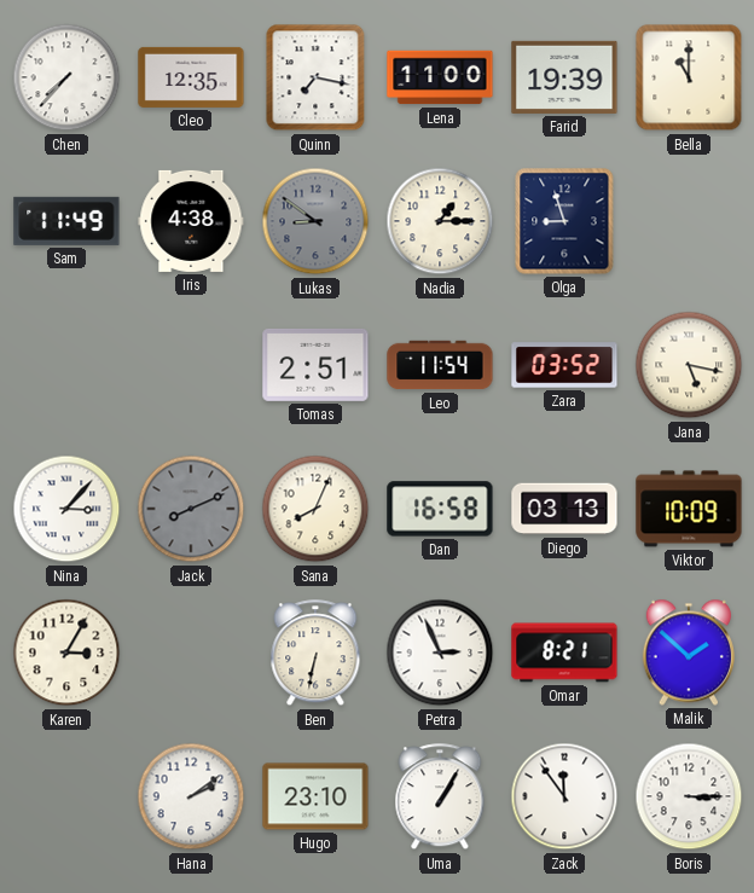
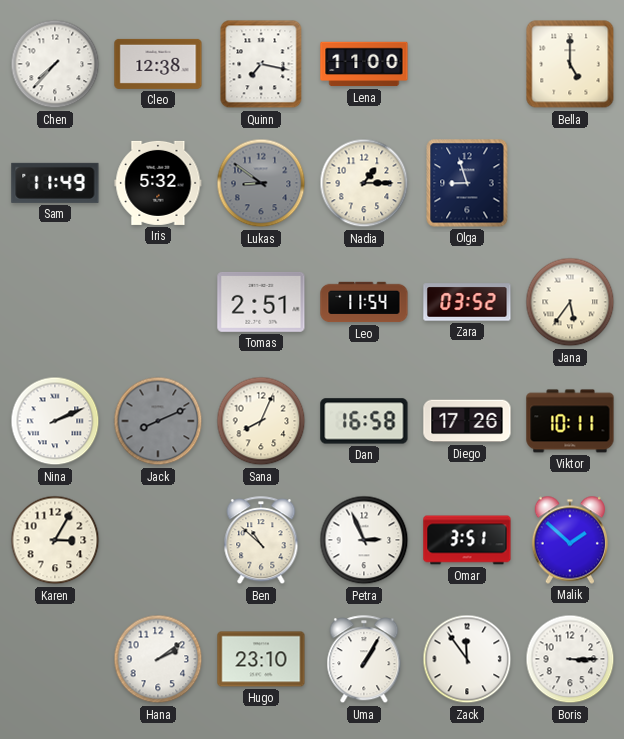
Cleo: 12:35 -> 12:38 (158, 64)
Farid: 19:39 -> none (564, 77)
Bella: 11:00 -> 5:00 (570, 64)
Iris: 4:38 -> 5:32 (158, 183)
Jana: 5:17 -> 5:36 (570, 302)
Nina: 3:07 -> 2:11 (55, 421)
Diego: 03:13 -> 17:26 (467, 421)
Viktor: 10:09 -> 10:11 (570, 421)
Ben: 6:32 -> 10:52 (261, 541)
Omar: 8:21 -> 3:51 (467, 540)
